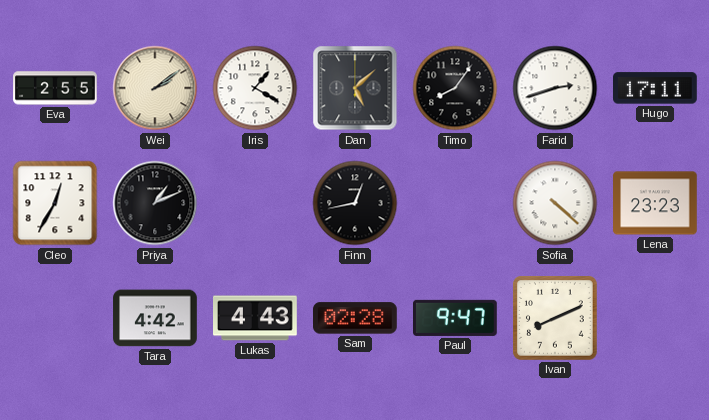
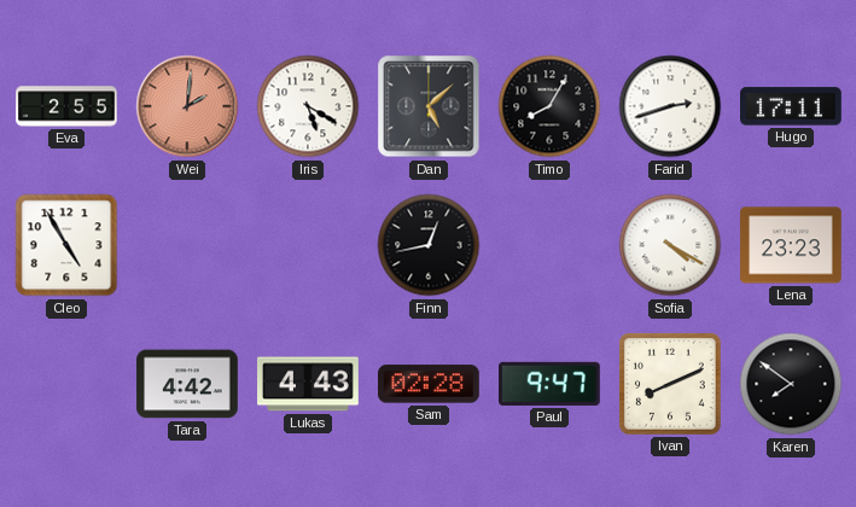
Wei: 2:09 -> 2:01 (187, 106)
Wei dial: cream -> salmon (187, 106)
Iris: 1:20 -> 5:20 (308, 106)
Timo: 8:06 -> 8:05 (549, 106)
Cleo: 12:35 -> 4:55 (66, 245)
Priya: 1:11 -> none (155, 203)
Sofia: 4:22 -> 4:20 (670, 245)
Karen: none -> 7:51 (791, 384)
